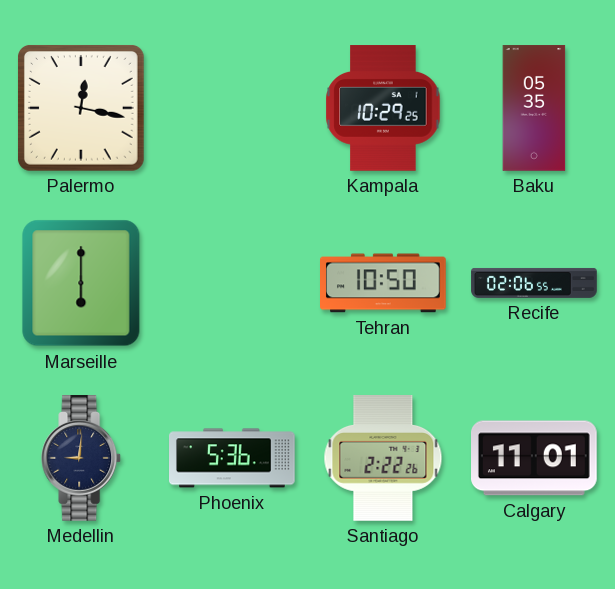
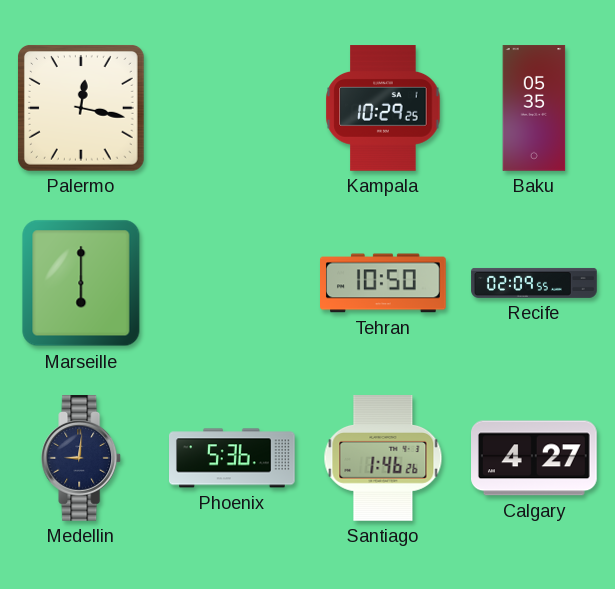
Recife: 02:06 -> 02:09 (534, 283)
Santiago: 2:22 -> 1:46 (383, 458)
Calgary: 11:01 -> 4:27 (535, 458)
